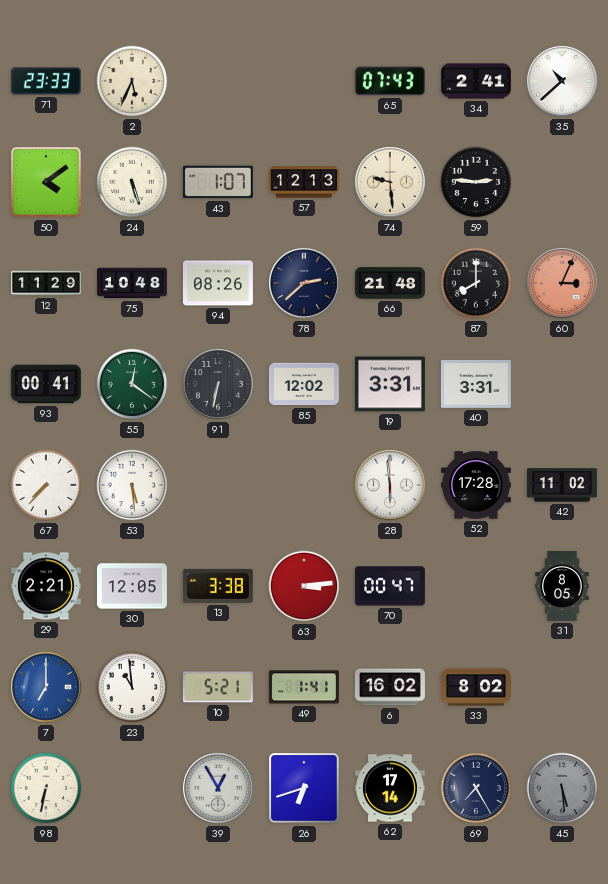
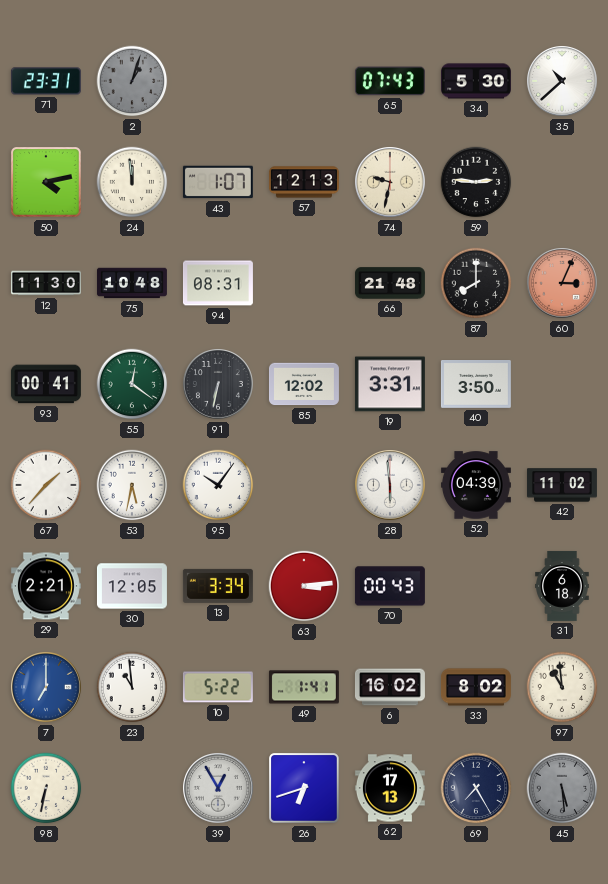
71: 23:33 -> 23:31 (46, 81)
2: 5:34 -> 1:03 (132, 81)
2 dial: cream -> grey (132, 81)
34: 2:41 -> 5:30 (476, 81)
50: 4:09 -> 4:13 (47, 183)
24: 5:27 -> 11:59 (132, 182)
74: 9:29 -> 9:32 (391, 183)
12: 11:29 -> 11:30 (46, 283)
94: 08:26 -> 08:31 (218, 283)
78: 2:38 -> none (305, 284)
40: 3:31 -> 3:50 (476, 385)
67: 7:37 -> 1:37 (46, 485)
53: 5:29 -> 5:32 (132, 485)
95: none -> 10:06 (218, 485)
52: 17:28 -> 04:39 (476, 485)
13: 3:38 -> 3:34 (218, 586)
70: 00:47 -> 00:43 (390, 586)
31: 8:05 -> 6:18 (562, 586)
10: 5:21 -> 5:22 (218, 687)
97: none -> 10:59 (562, 687)
62: 17:14 -> 17:13 (390, 788)
